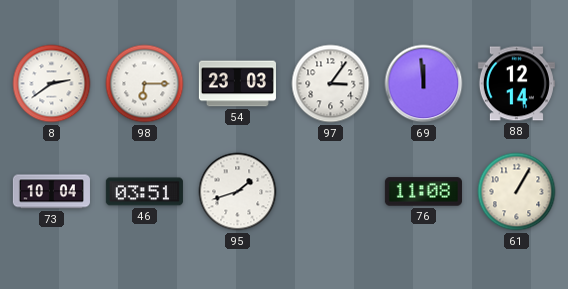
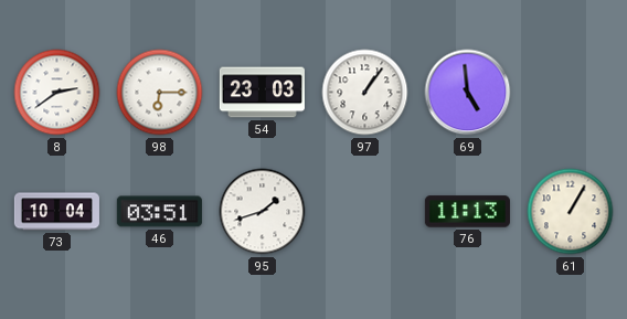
97: 3:06 -> 1:06 (365, 93)
69: 11:59 -> 4:59 (468, 93)
88: 12:14 -> none (516, 84)
76: 11:08 -> 11:13 (467, 212)
